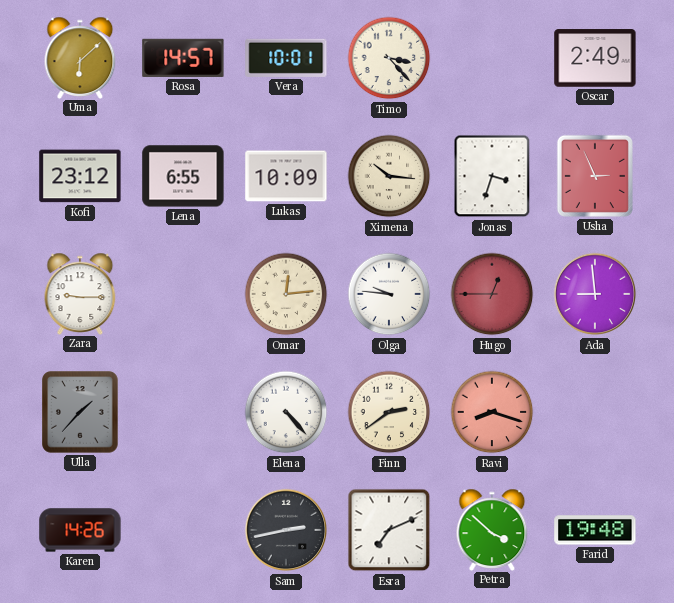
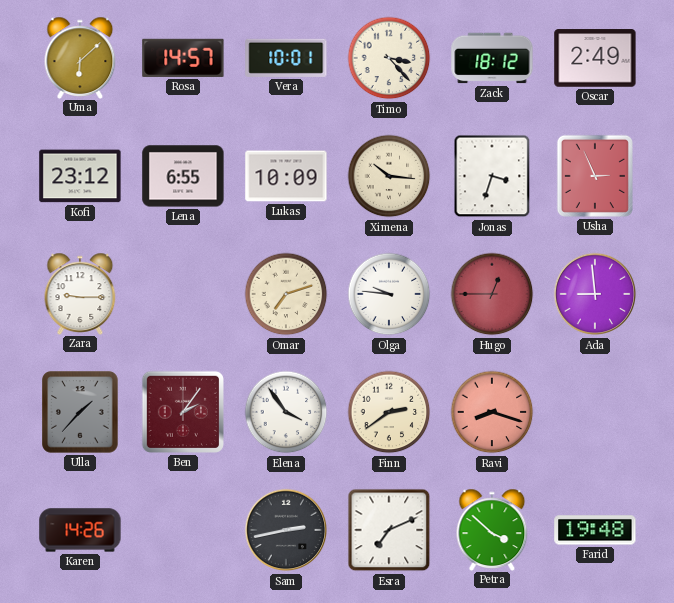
Zack: none -> 18:12 (492, 58)
Omar: 12:14 -> 7:12 (286, 294)
Ben: none -> 2:06 (183, 412)
Elena: 4:23 -> 3:54 (286, 412)
